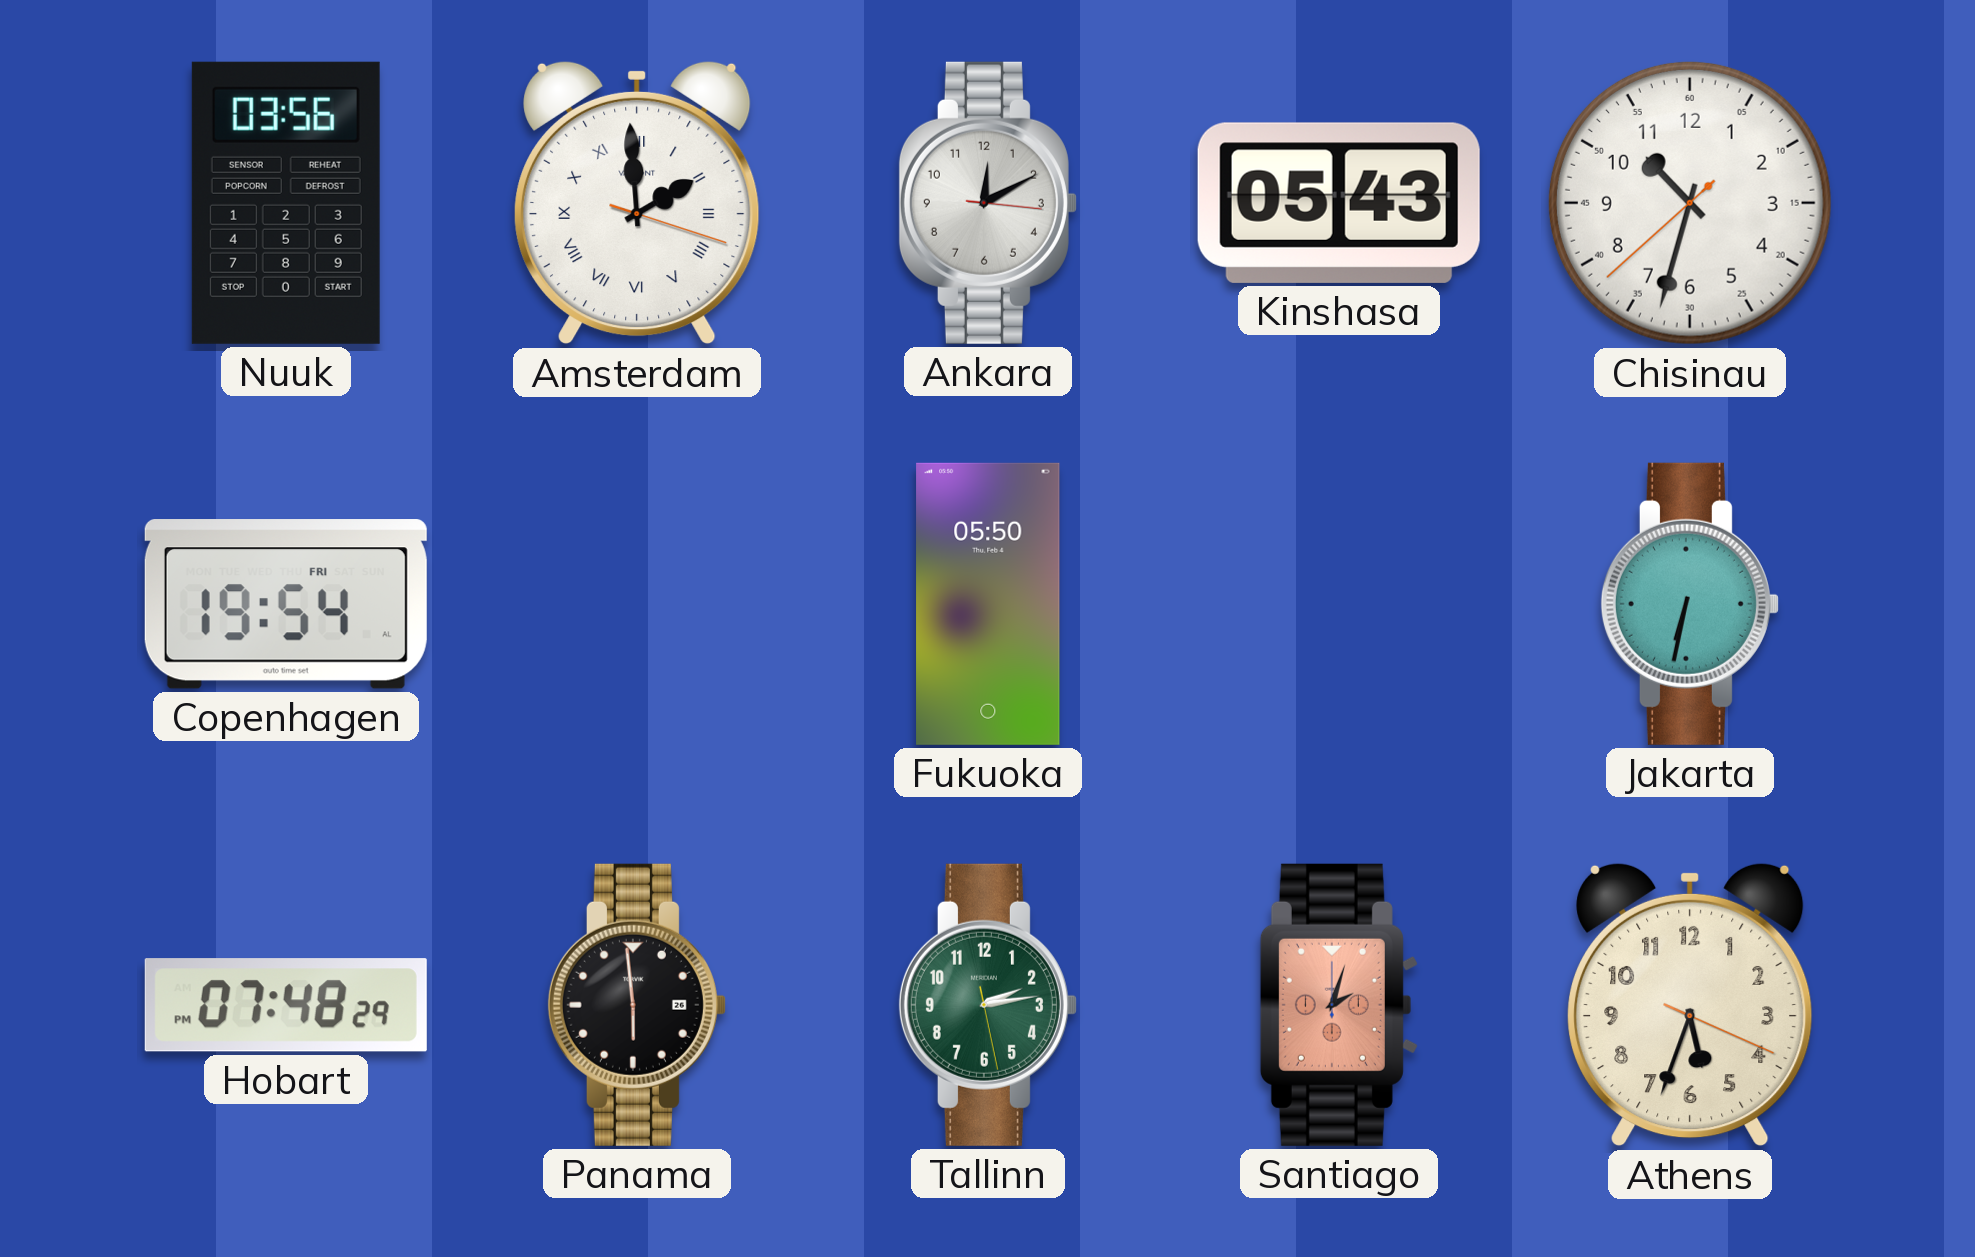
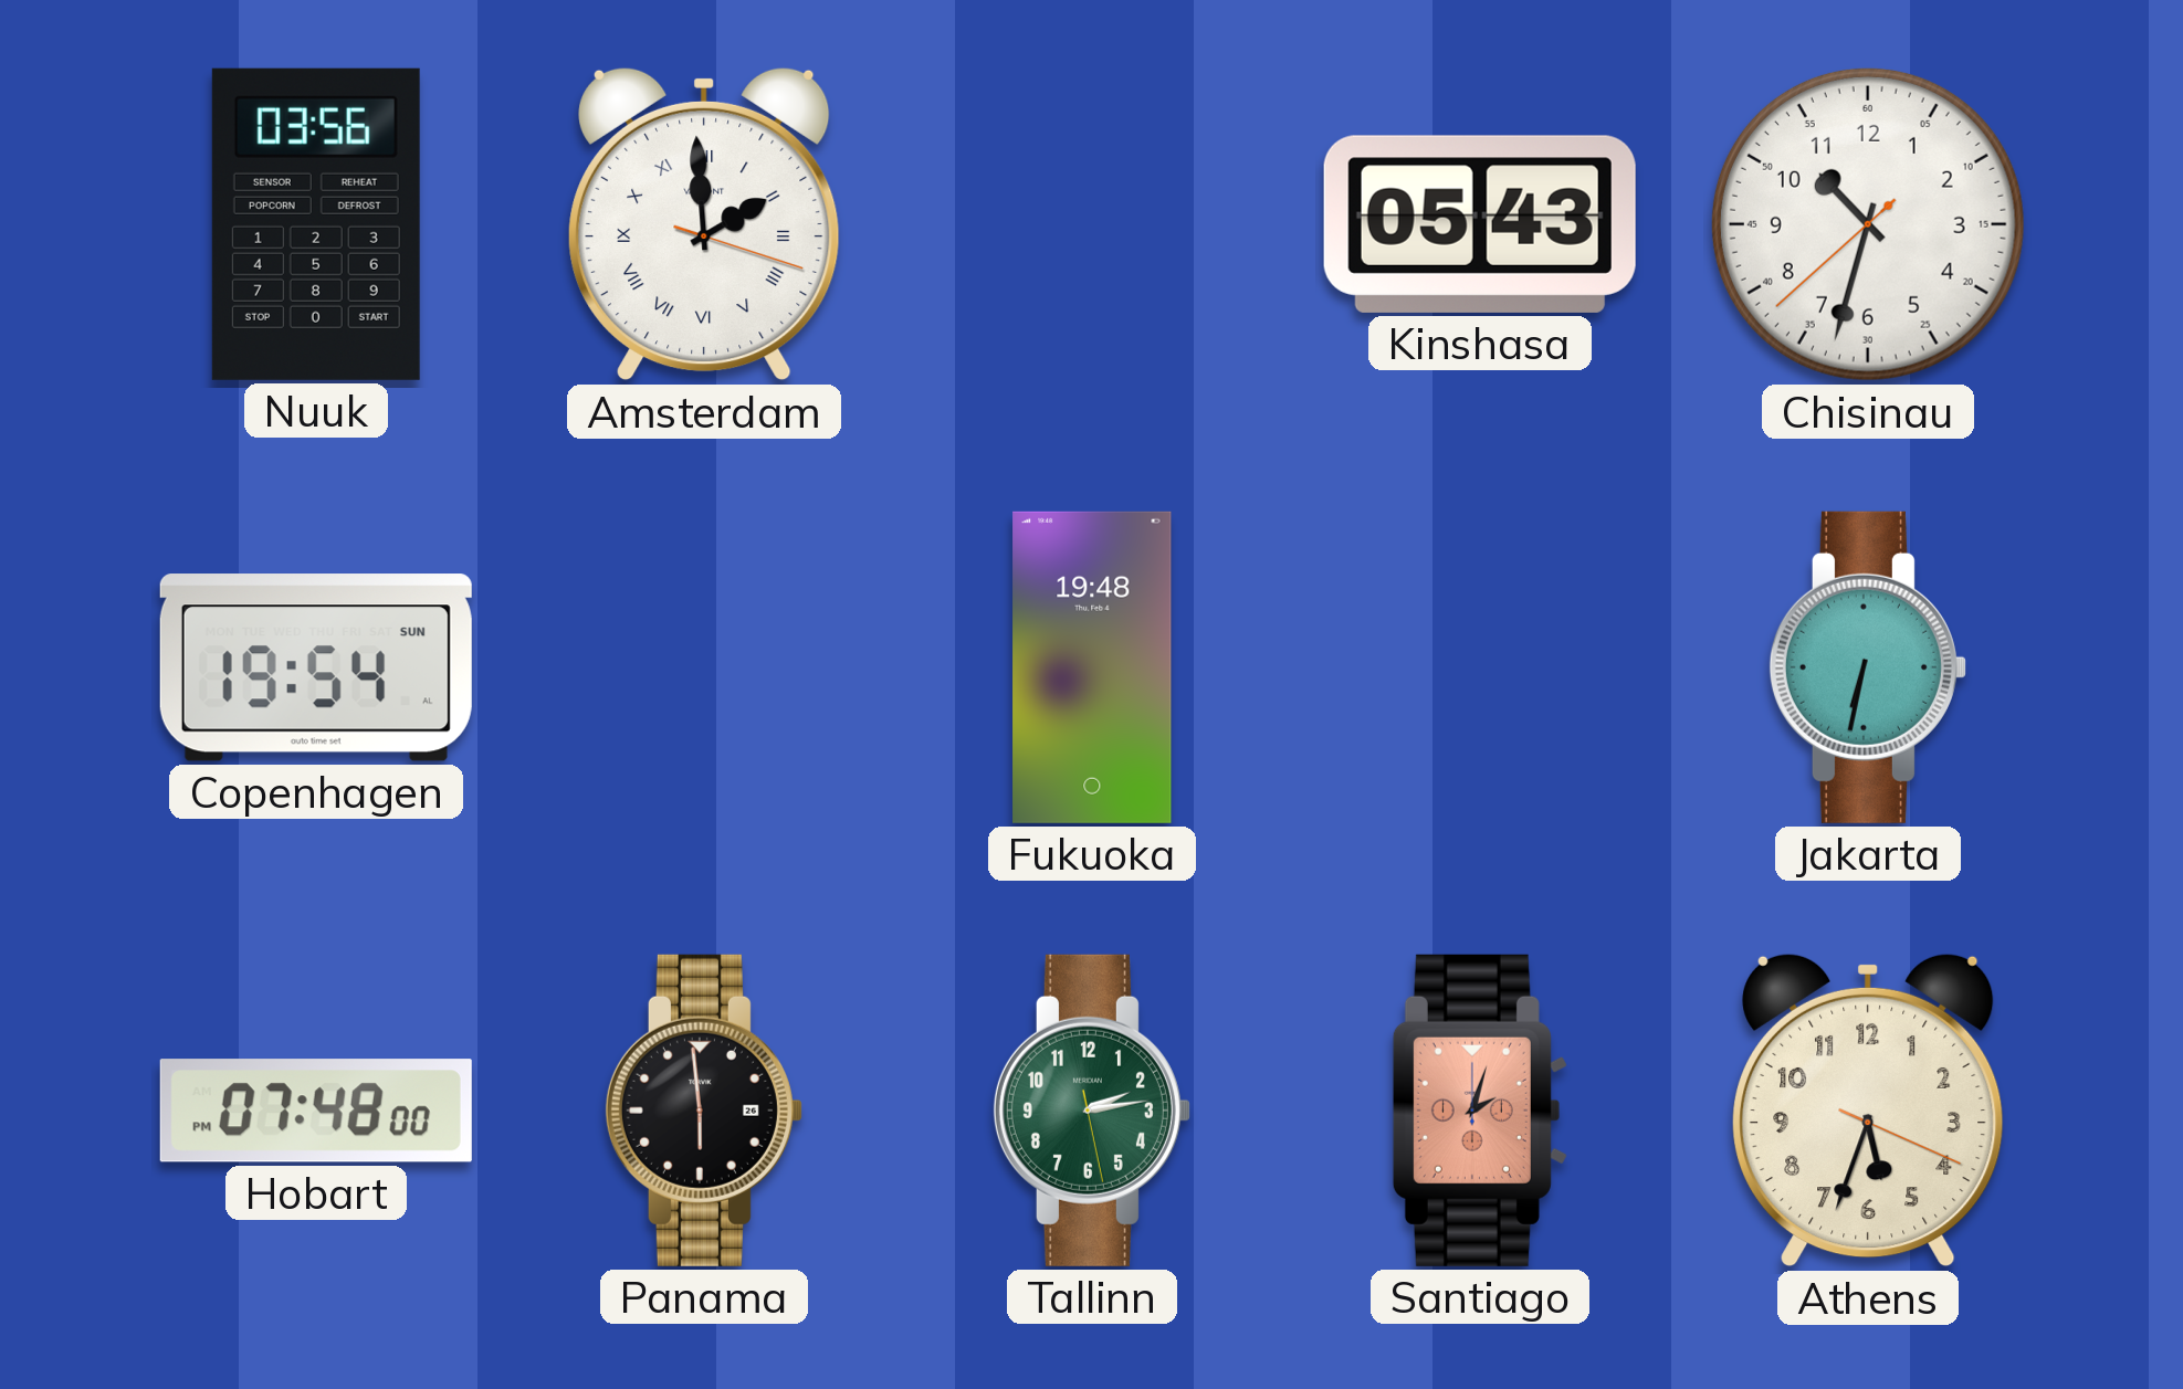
Ankara: 12:10 -> none (988, 203)
Copenhagen date: FRI -> SUN (316, 667)
Fukuoka: 05:50 -> 19:48 (1092, 667)
Hobart: 07:48:29 PM -> 07:48:00 PM (316, 1111)
